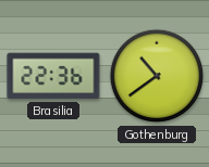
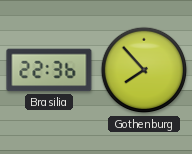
Gothenburg: 10:39 -> 7:53 (144, 70)
